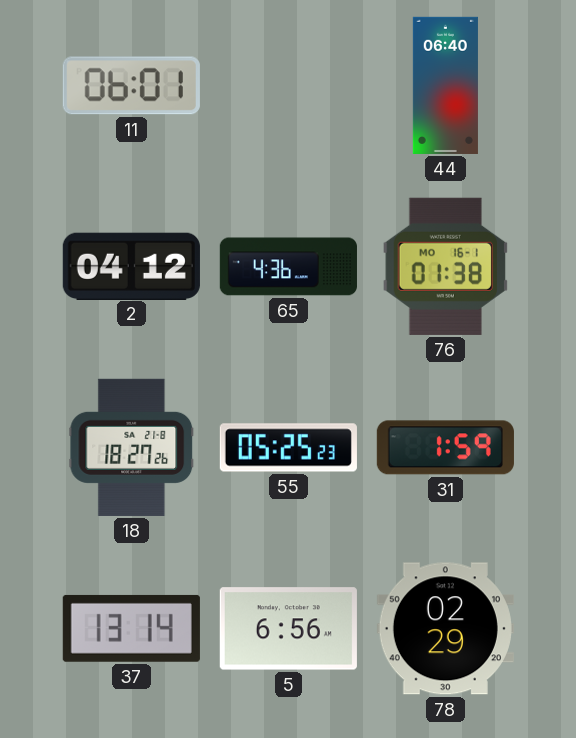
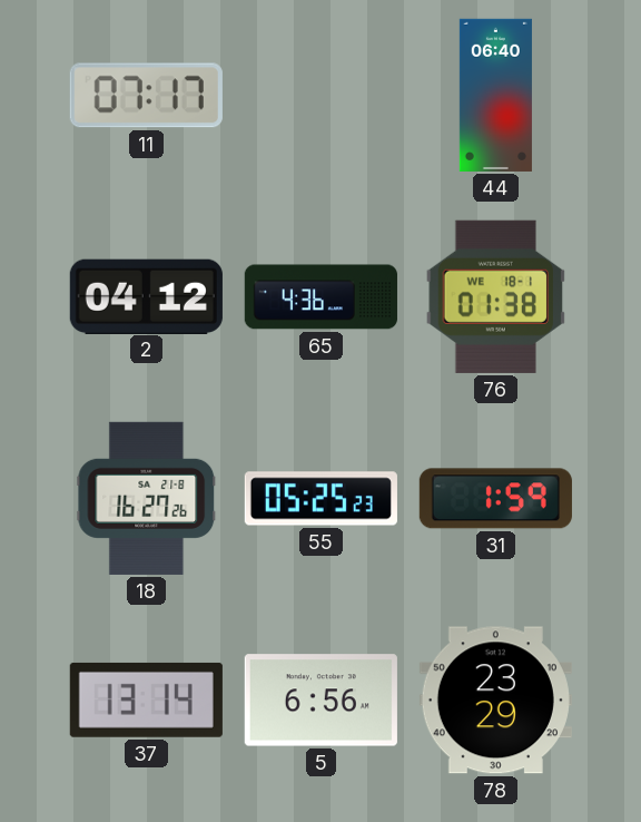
11: 06:01 -> 07:17 (146, 96)
76 date: MO 16-1 -> WE 18-1 (495, 296)
18: 18:27 -> 16:27 (147, 498)
78: 02:29 -> 23:29 (495, 701)
